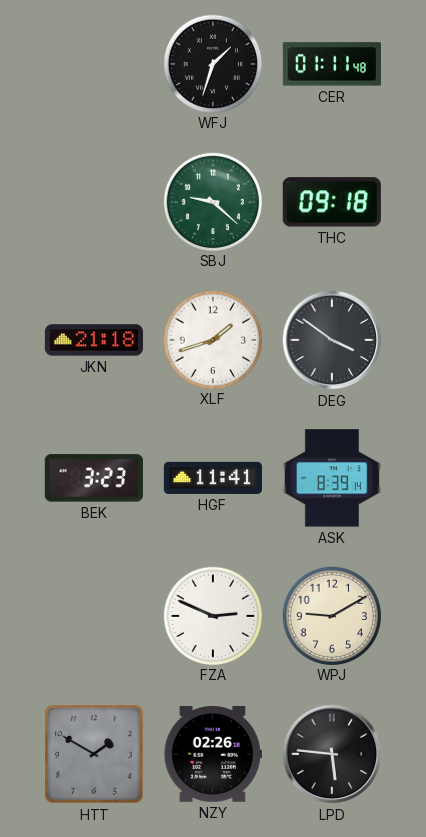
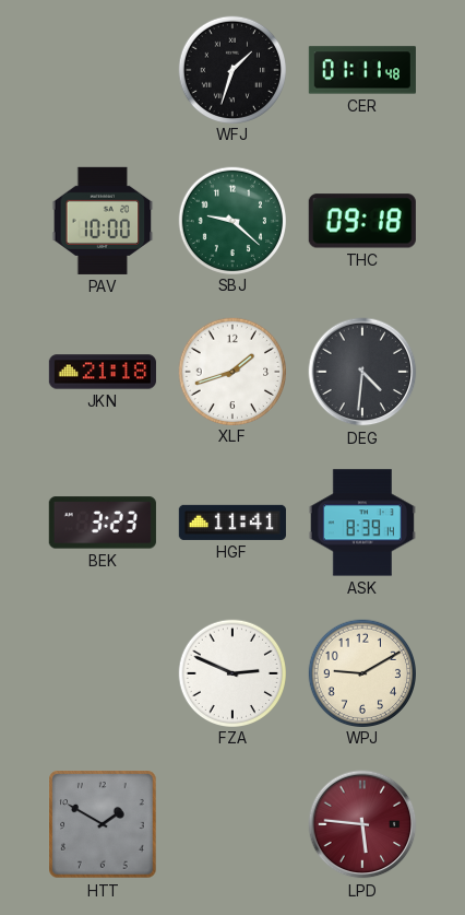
PAV: none -> 10:00 (103, 221)
DEG: 3:51 -> 4:31 (362, 372)
NZY: 02:26 -> none (213, 755)
LPD dial: black -> burgundy (362, 824)
